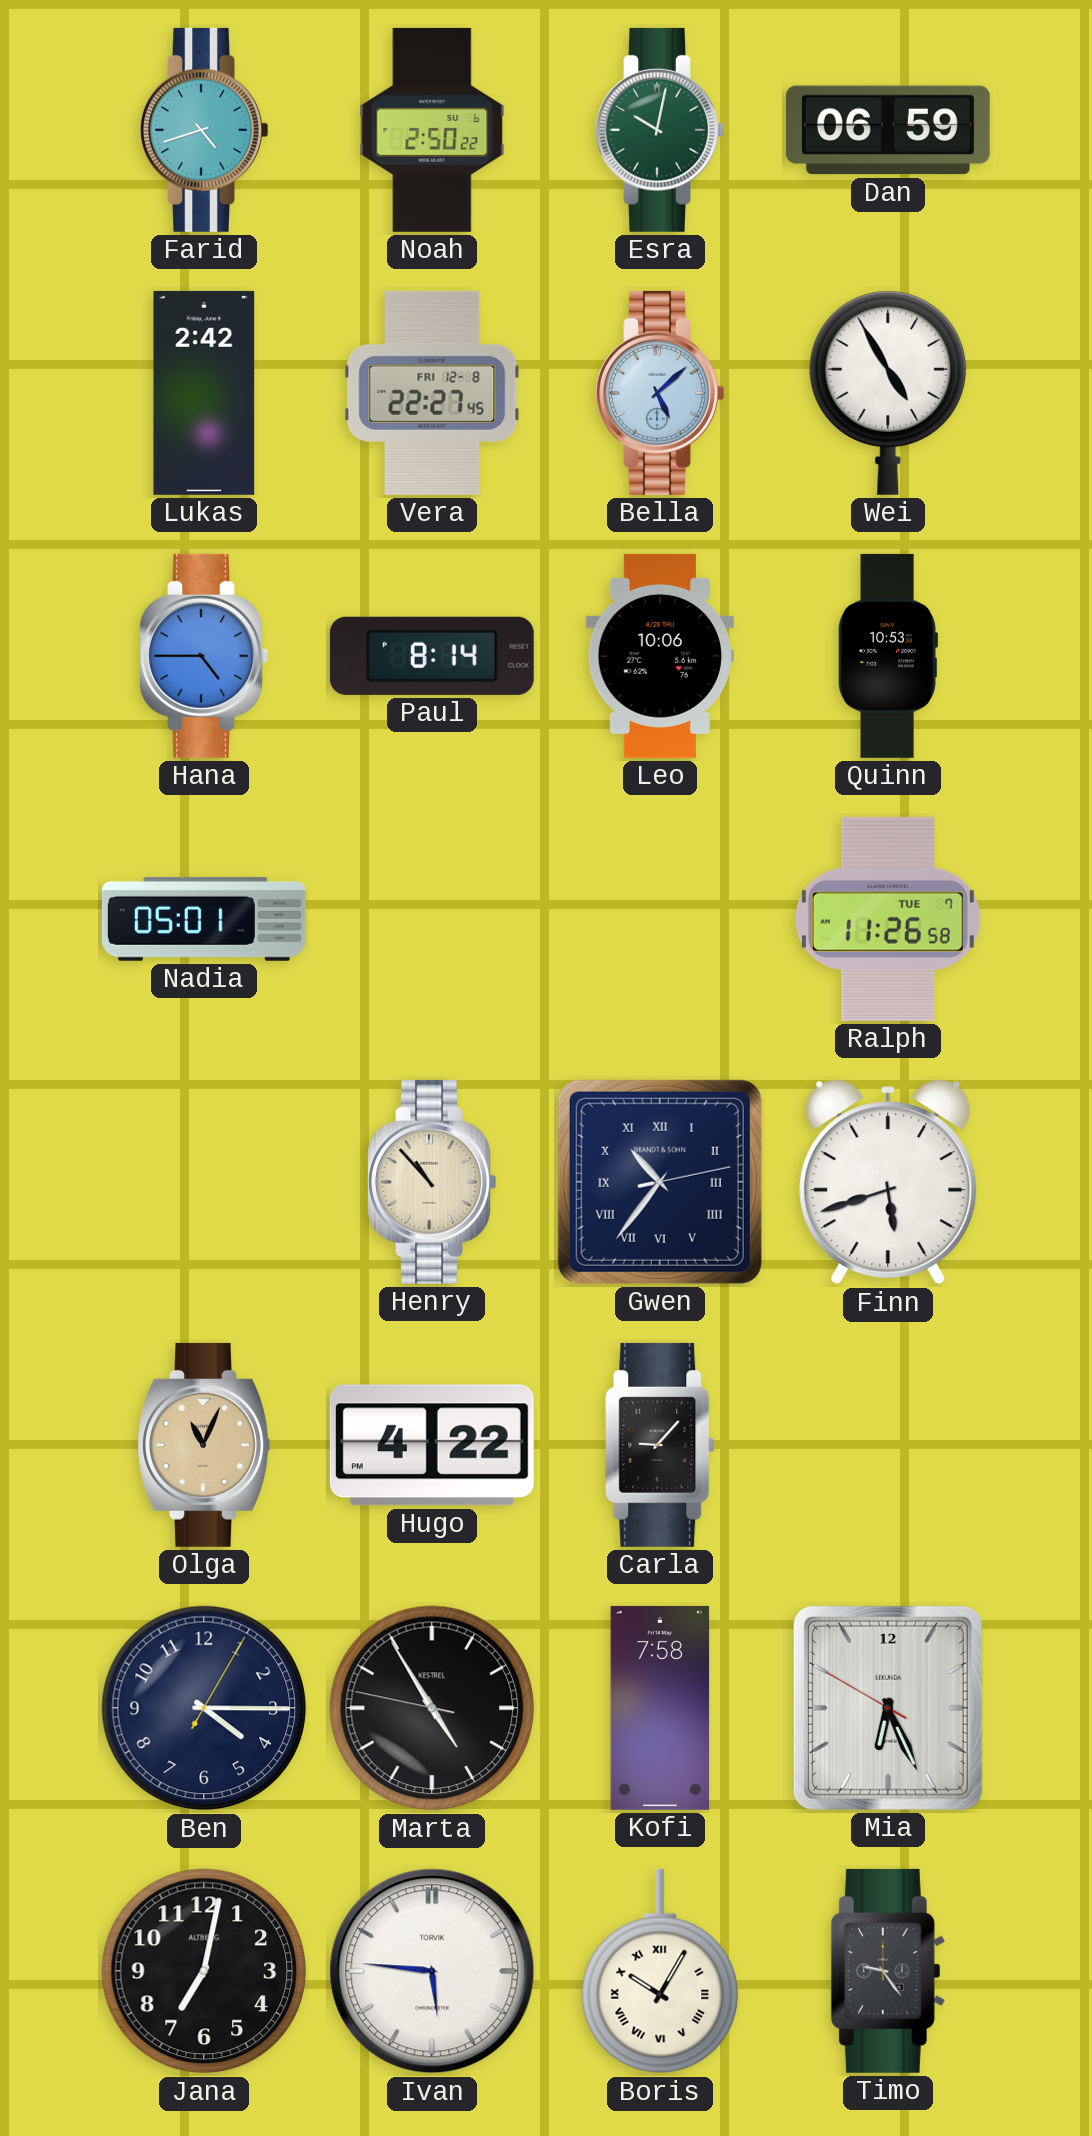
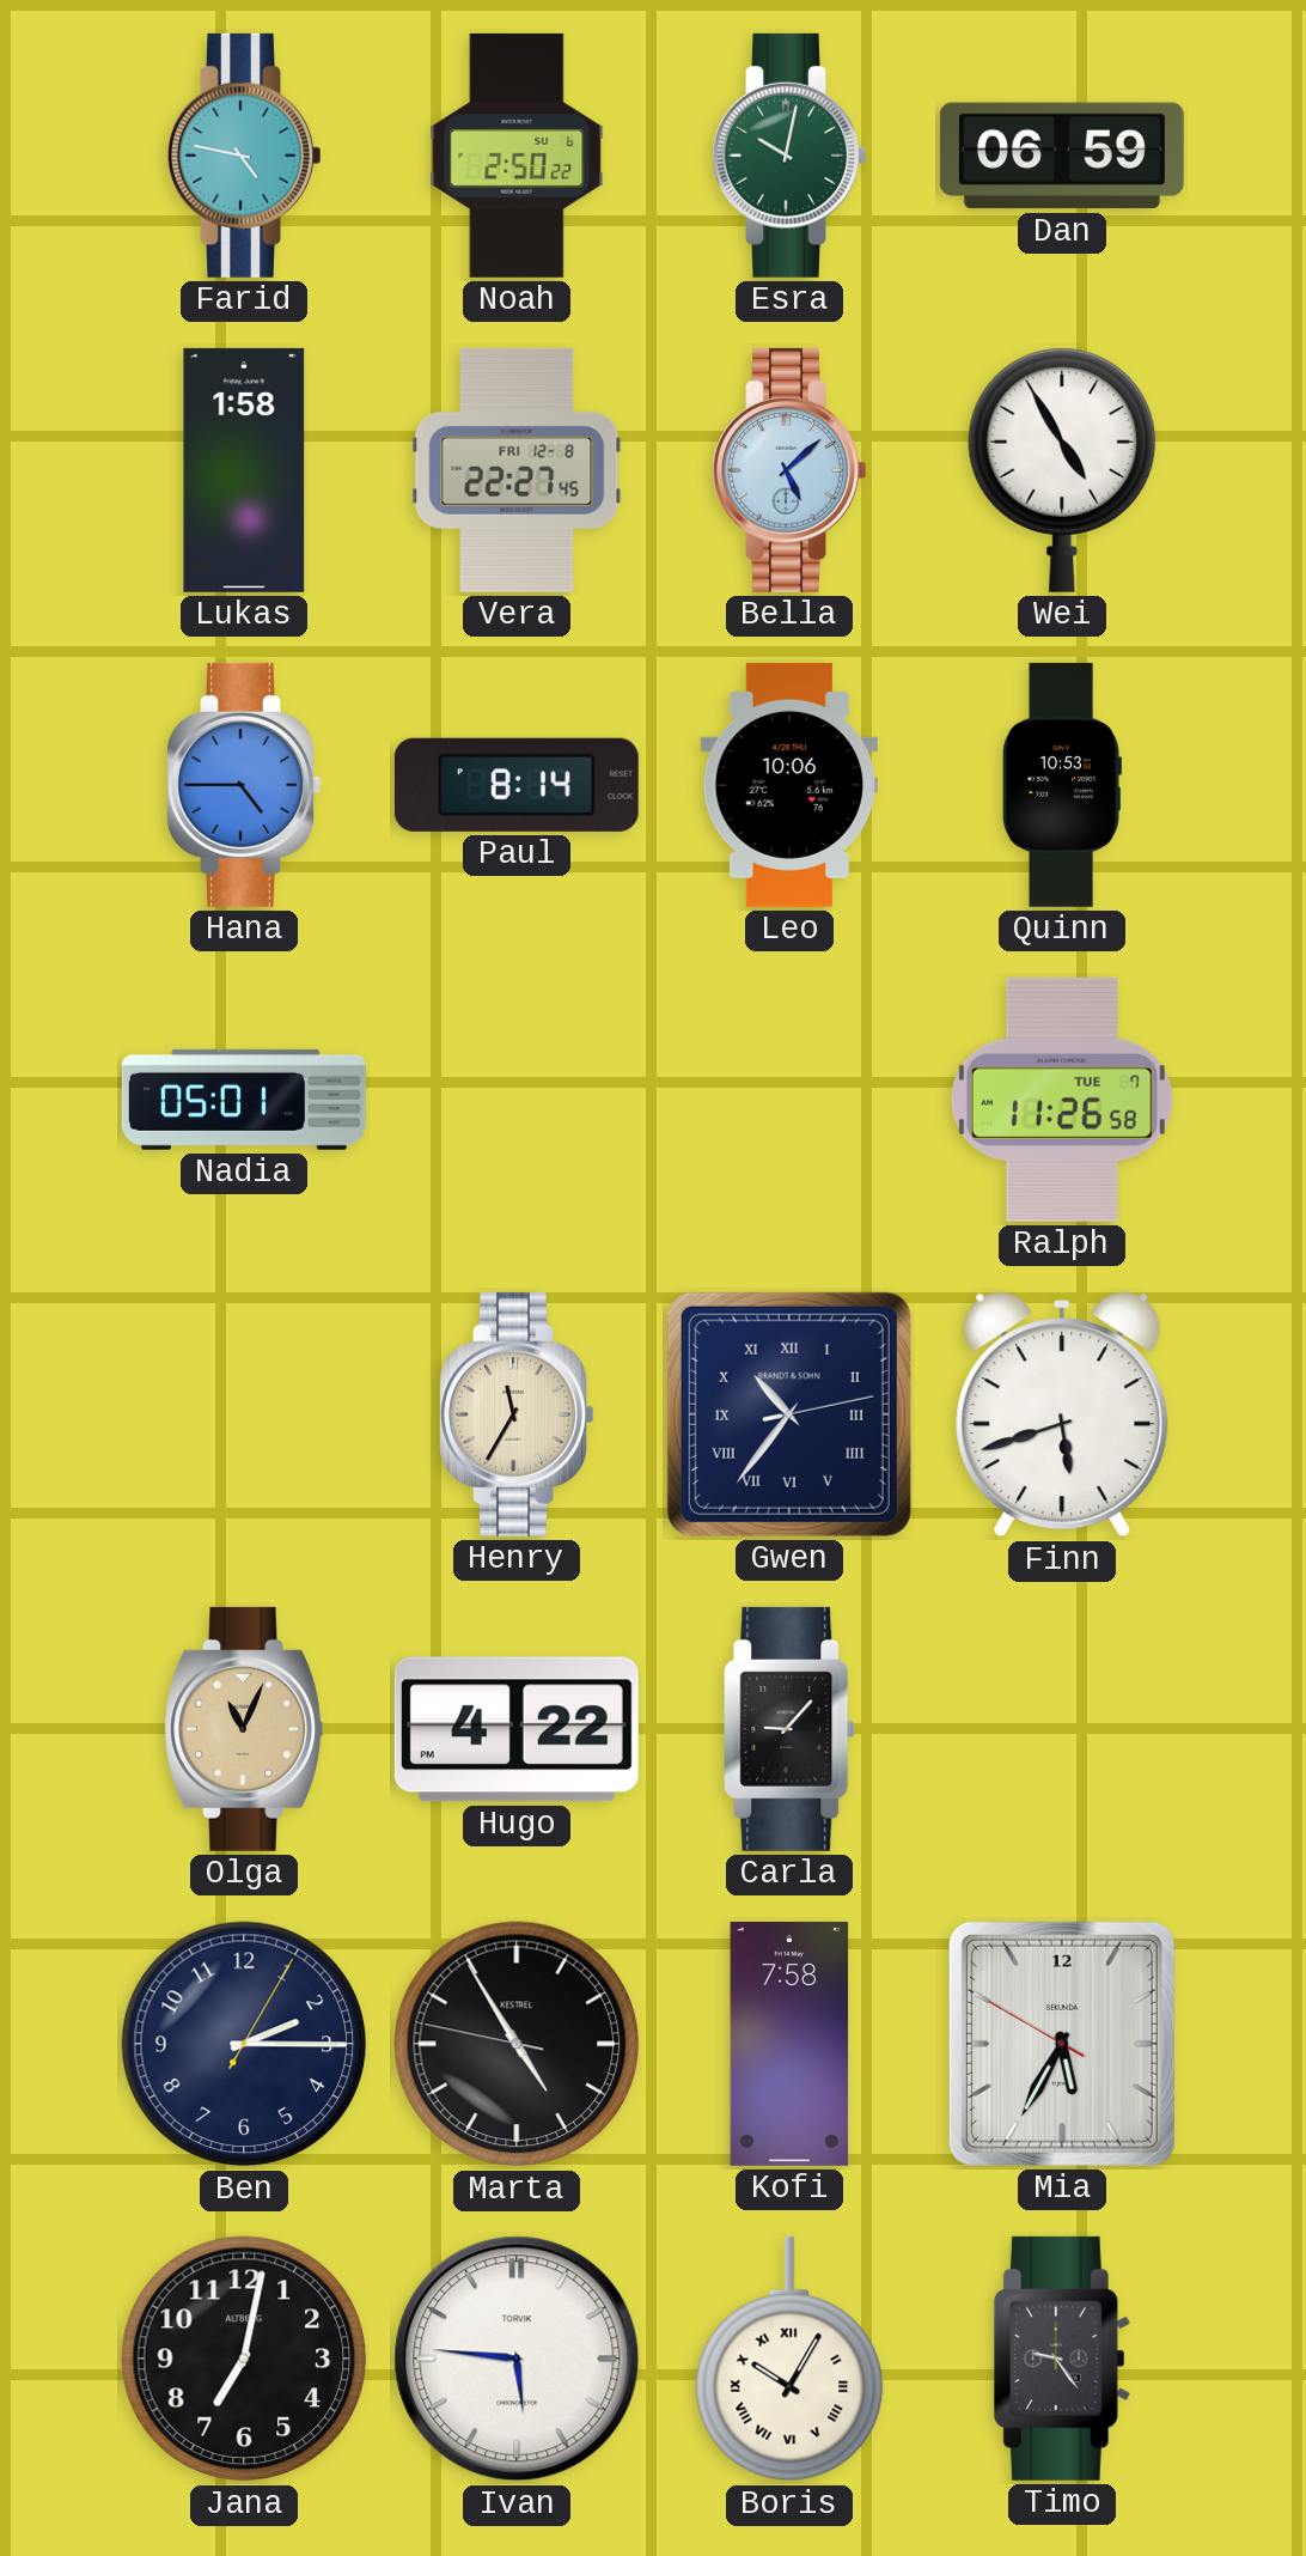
Farid: 4:42 -> 4:47 (244, 156)
Lukas: 2:42 -> 1:58 (244, 470)
Henry: 10:53 -> 11:35 (517, 1414)
Ben: 4:15 -> 2:15 (244, 2044)
Mia: 6:25 -> 5:34 (1062, 2044)
